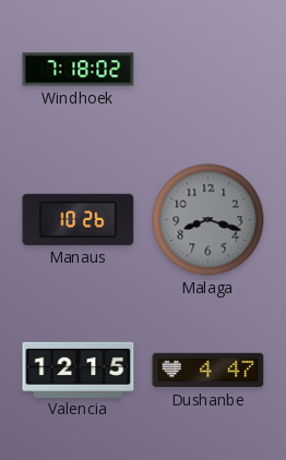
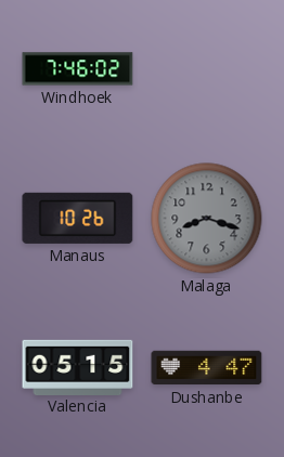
Windhoek: 7:18 -> 7:46 (78, 69)
Valencia: 12:15 -> 05:15 (78, 367)
